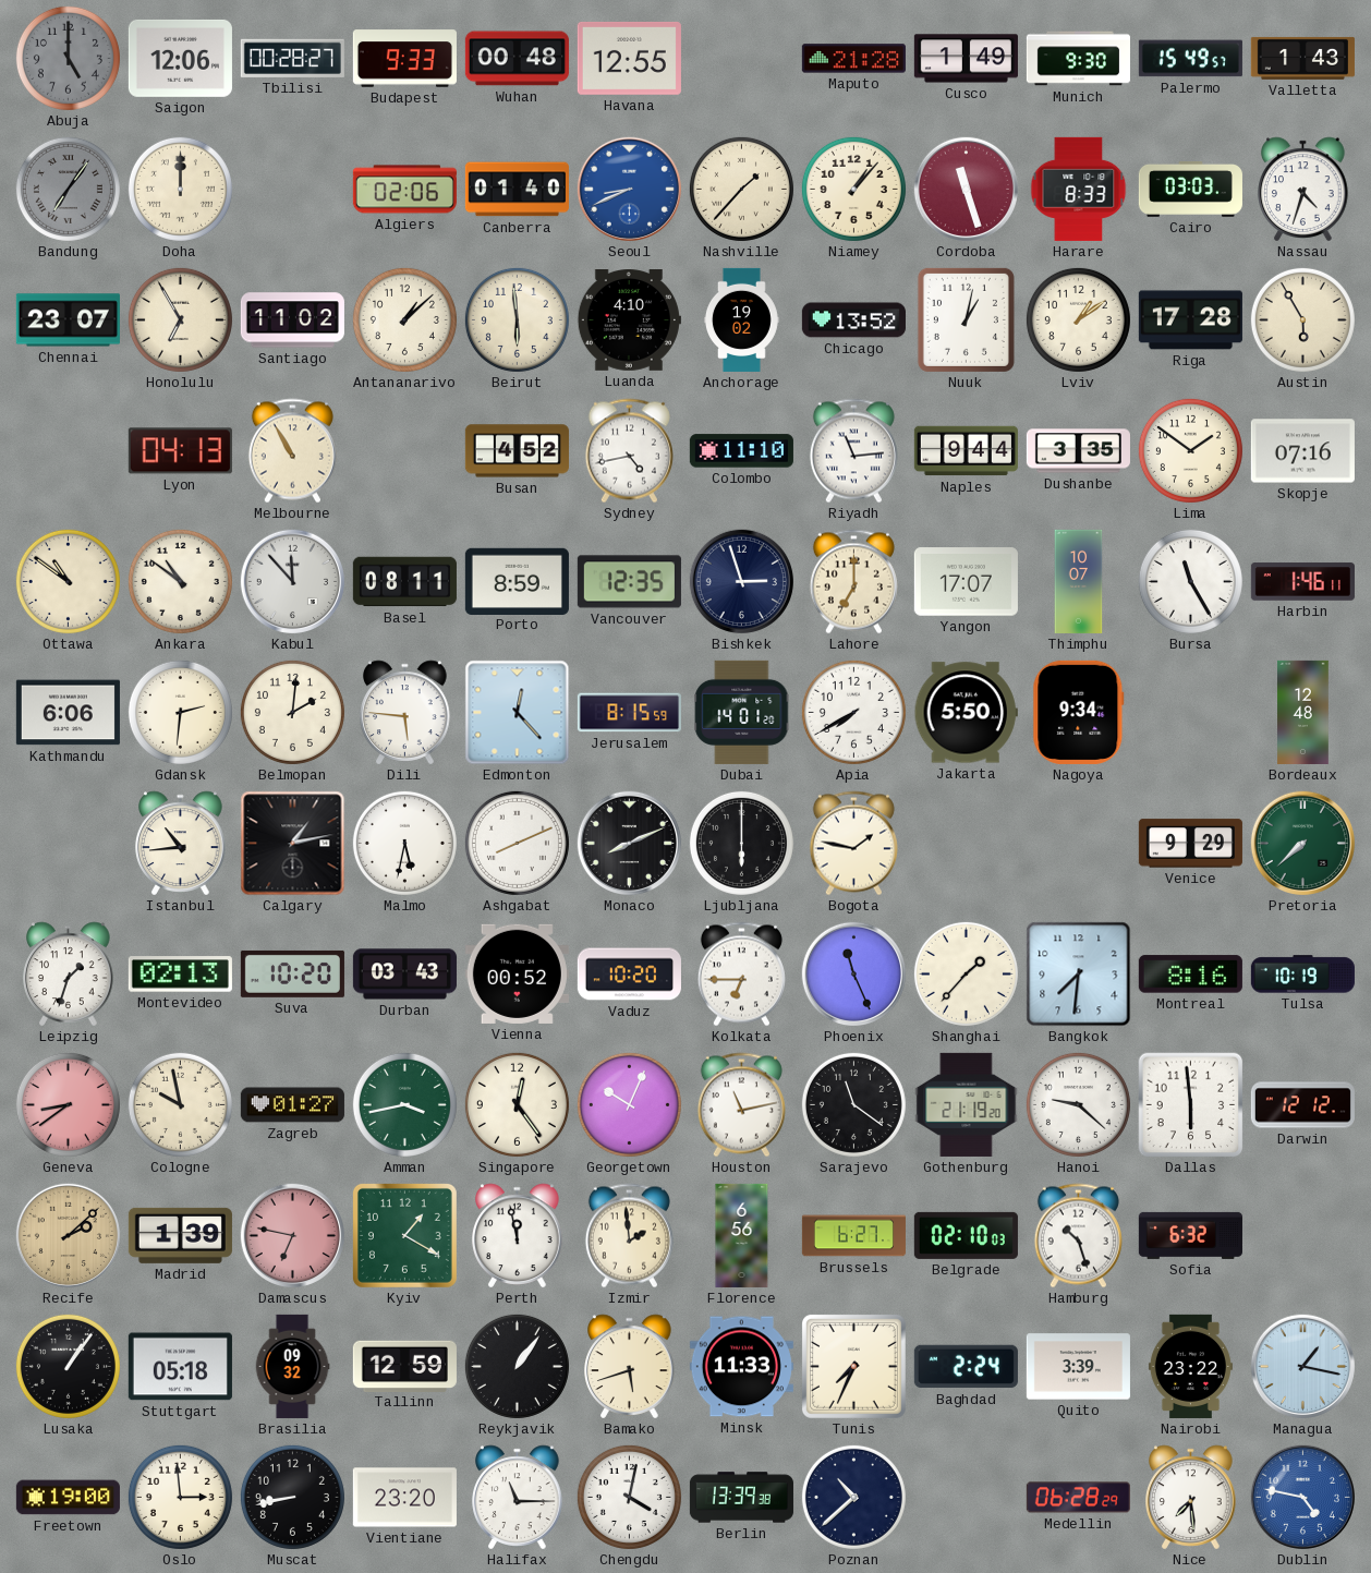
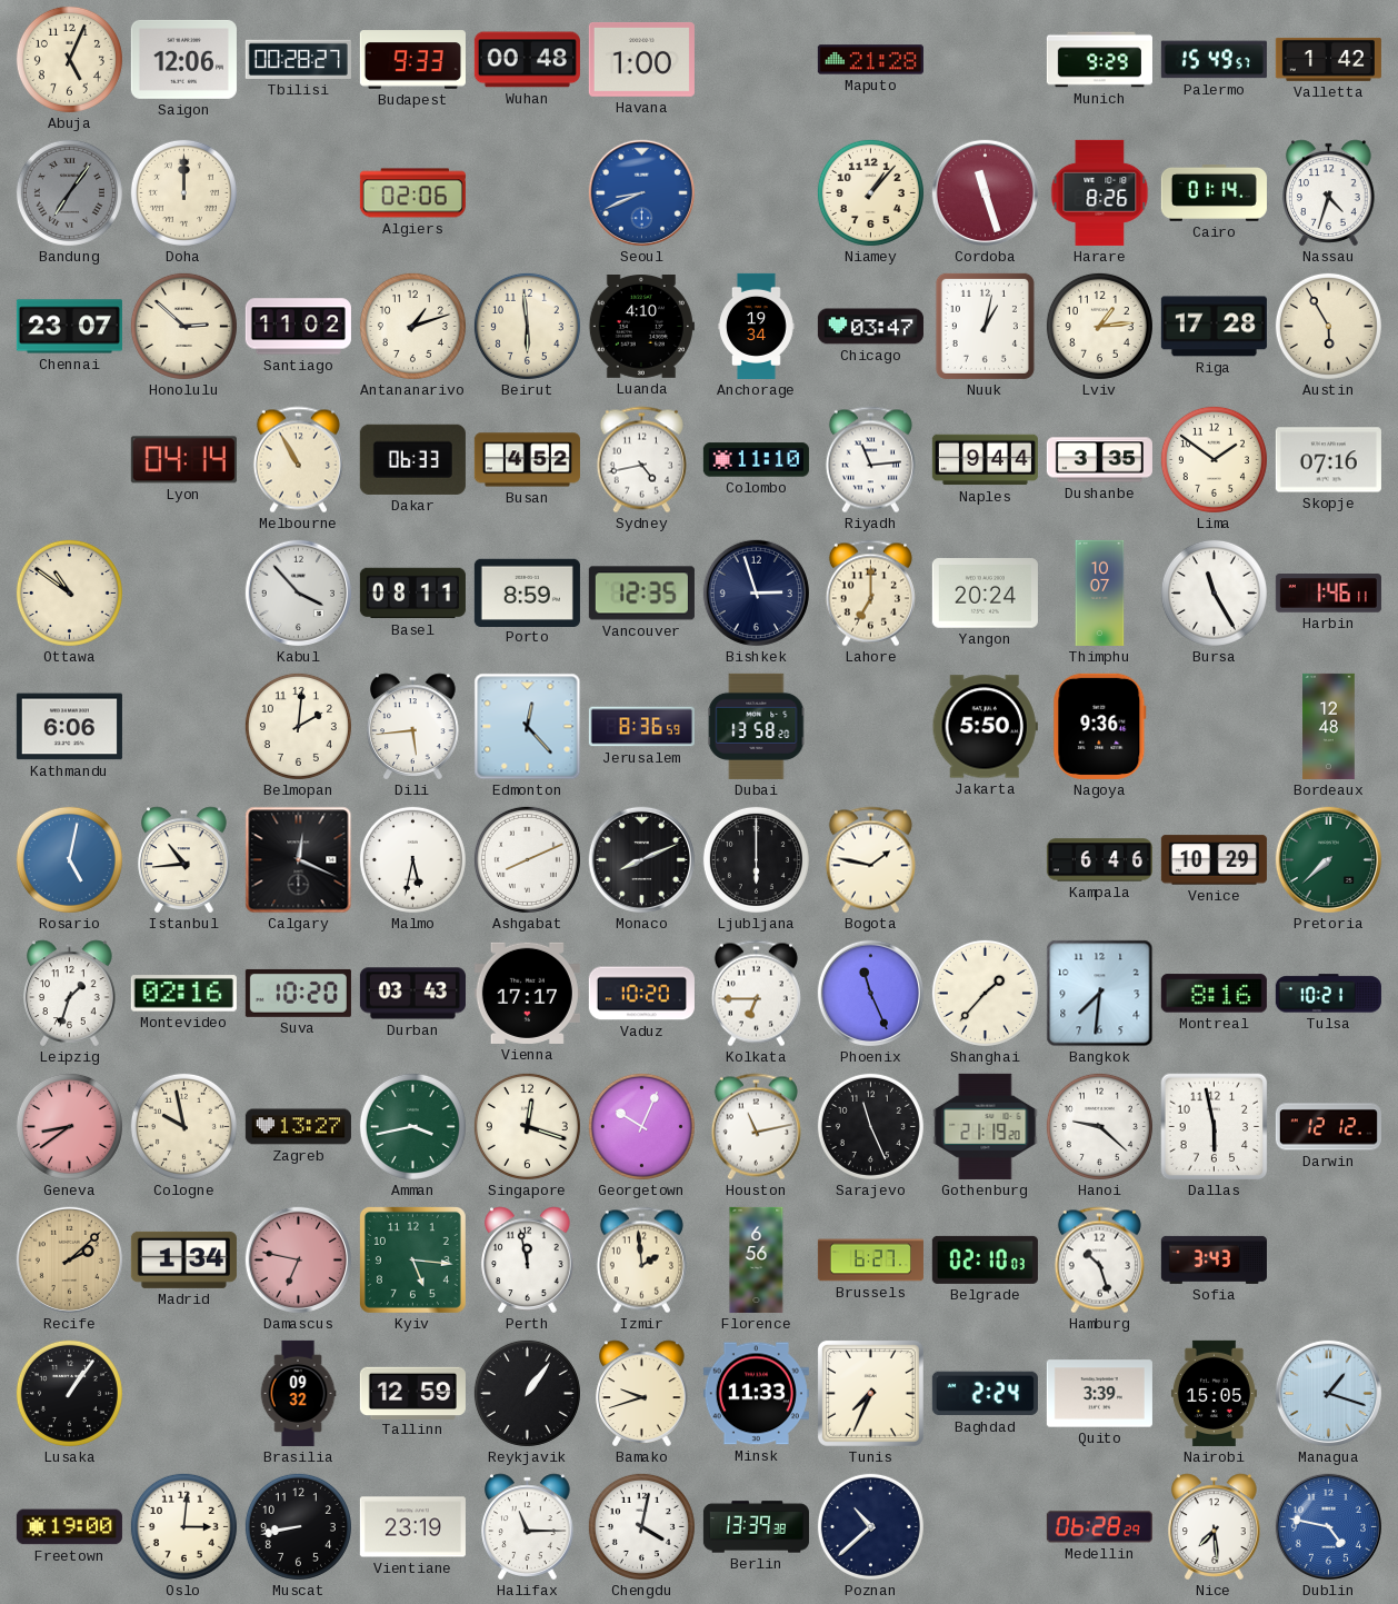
Abuja: 5:00 -> 5:04 (69, 59)
Abuja dial: grey -> cream (69, 59)
Havana: 12:55 -> 1:00 (641, 59)
Cusco: 1:49 -> none (966, 59)
Munich: 9:30 -> 9:29 (1099, 60)
Valletta: 1:43 -> 1:42 (1328, 59)
Canberra: 01:40 -> none (517, 190)
Nashville: 1:37 -> none (741, 189)
Harare: 8:33 -> 8:26 (1100, 192)
Cairo: 03:03 -> 01:14 (1214, 193)
Honolulu: 6:55 -> 2:52 (183, 326)
Antananarivo: 1:08 -> 1:12 (412, 326)
Anchorage: 19:02 -> 19:34 (756, 326)
Chicago: 13:52 -> 03:47 (870, 327)
Lviv: 1:09 -> 1:14 (1099, 326)
Lyon: 04:13 -> 04:14 (183, 460)
Dakar: none -> 06:33 (412, 459)
Ankara: 10:51 -> none (180, 581)
Kabul: 11:53 -> 3:53 (298, 592)
Yangon: 17:07 -> 20:24 (985, 594)
Gdansk: 2:31 -> none (180, 712)
Dili: 5:46 -> 5:44 (413, 727)
Jerusalem: 8:15 -> 8:36 (641, 727)
Dubai: 14:01 -> 13:58 (757, 726)
Apia: 7:40 -> none (853, 712)
Nagoya: 9:34 -> 9:36 (1100, 726)
Rosario: none -> 5:02 (69, 859)
Calgary: 1:13 -> 12:19 (299, 860)
Kampala: none -> 6:46 (1099, 860)
Venice: 9:29 -> 10:29 (1214, 860)
Montevideo: 02:13 -> 02:16 (183, 994)
Vienna: 00:52 -> 17:17 (527, 993)
Tulsa: 10:19 -> 10:21 (1328, 994)
Zagreb: 01:27 -> 13:27 (298, 1127)
Singapore: 12:24 -> 12:18 (527, 1126)
Sarajevo: 11:21 -> 11:26 (870, 1126)
Dallas: 5:59 -> 5:58 (1215, 1127)
Madrid: 1:39 -> 1:34 (183, 1259)
Kyiv: 1:20 -> 5:16 (412, 1259)
Sofia: 6:32 -> 3:43 (1214, 1259)
Stuttgart: 05:18 -> none (180, 1367)
Bamako: 5:42 -> 9:42 (642, 1394)
Nairobi: 23:22 -> 15:05 (1214, 1393)
Managua: 1:17 -> 1:18 (1328, 1393)
Oslo: 2:59 -> 3:01 (183, 1526)
Vientiane: 23:20 -> 23:19 (412, 1527)
